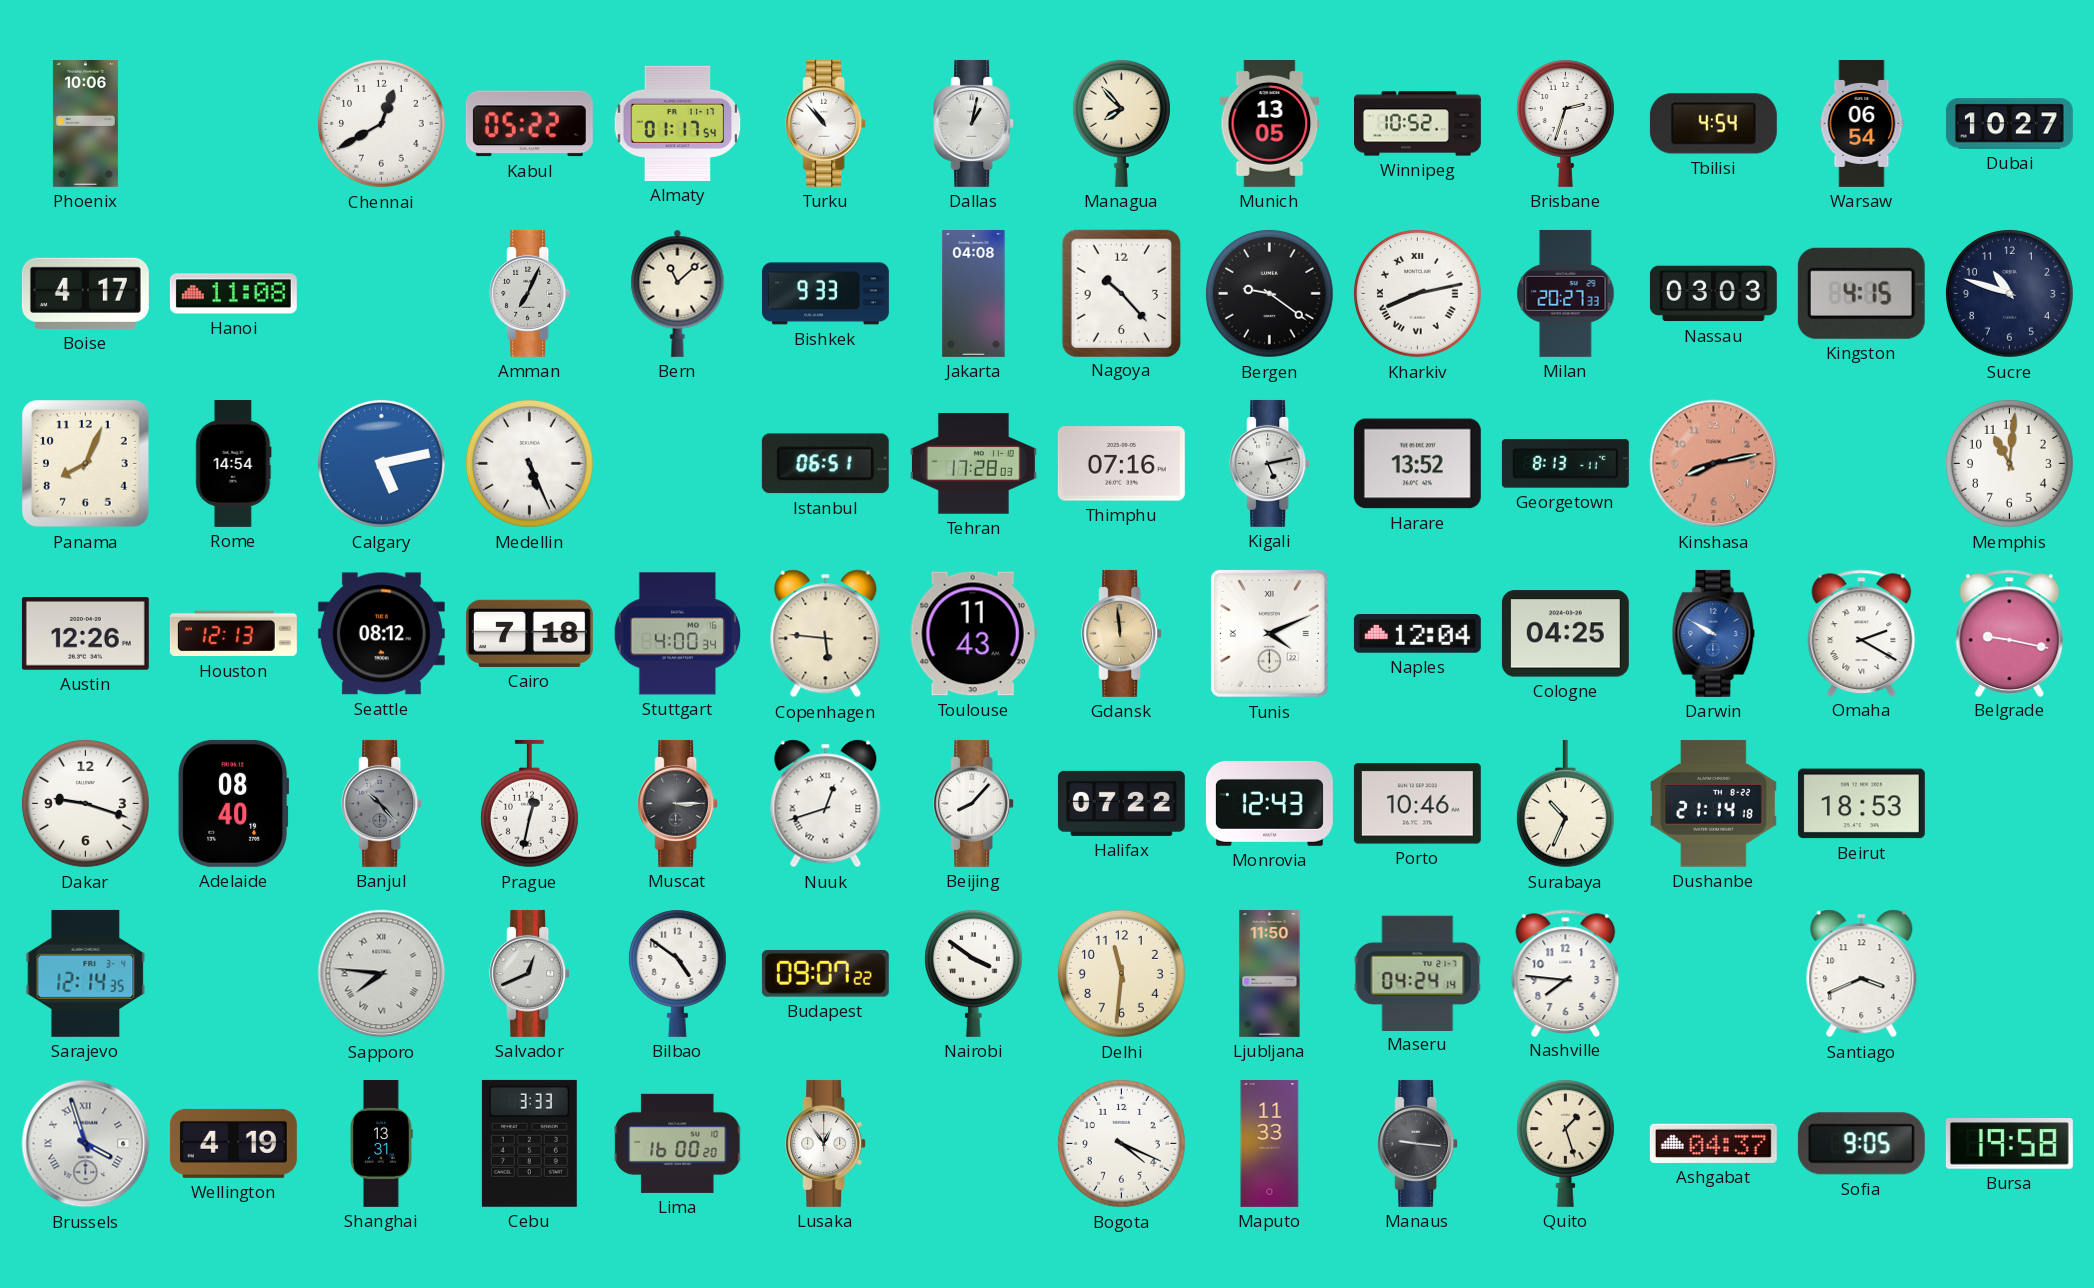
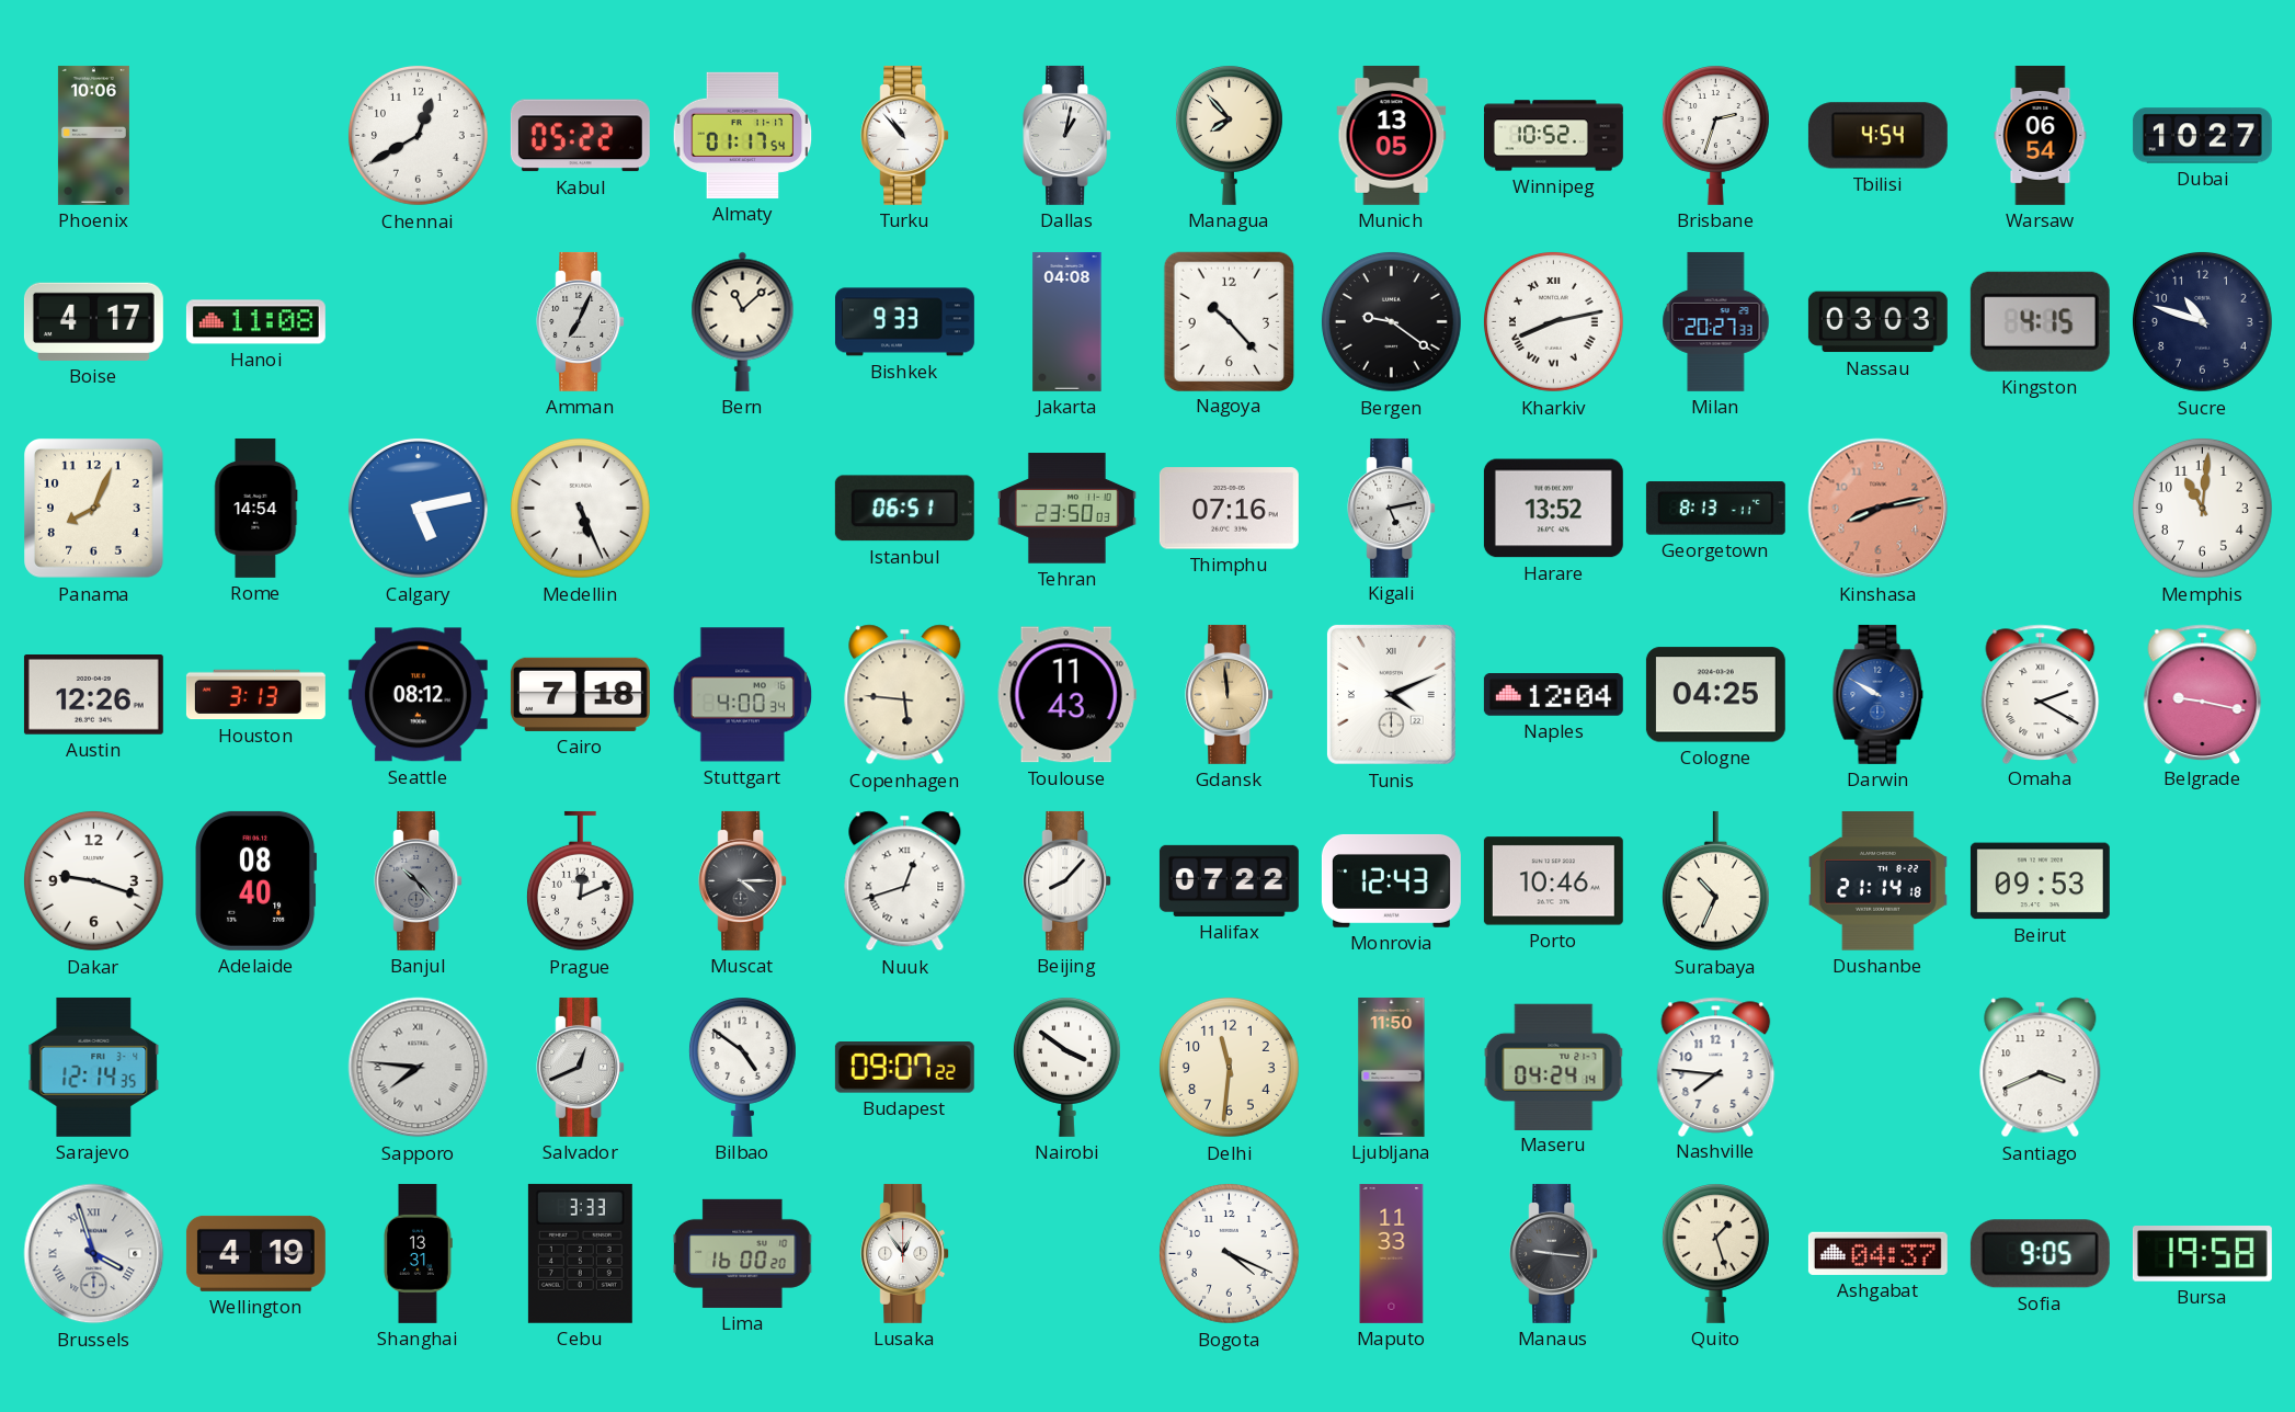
Tehran: 17:28 -> 23:50 (1066, 509)
Houston: 12:13 -> 3:13 (255, 695)
Prague: 12:32 -> 12:11 (580, 881)
Muscat: 3:15 -> 4:15 (743, 880)
Beirut: 18:53 -> 09:53 (2040, 881)
